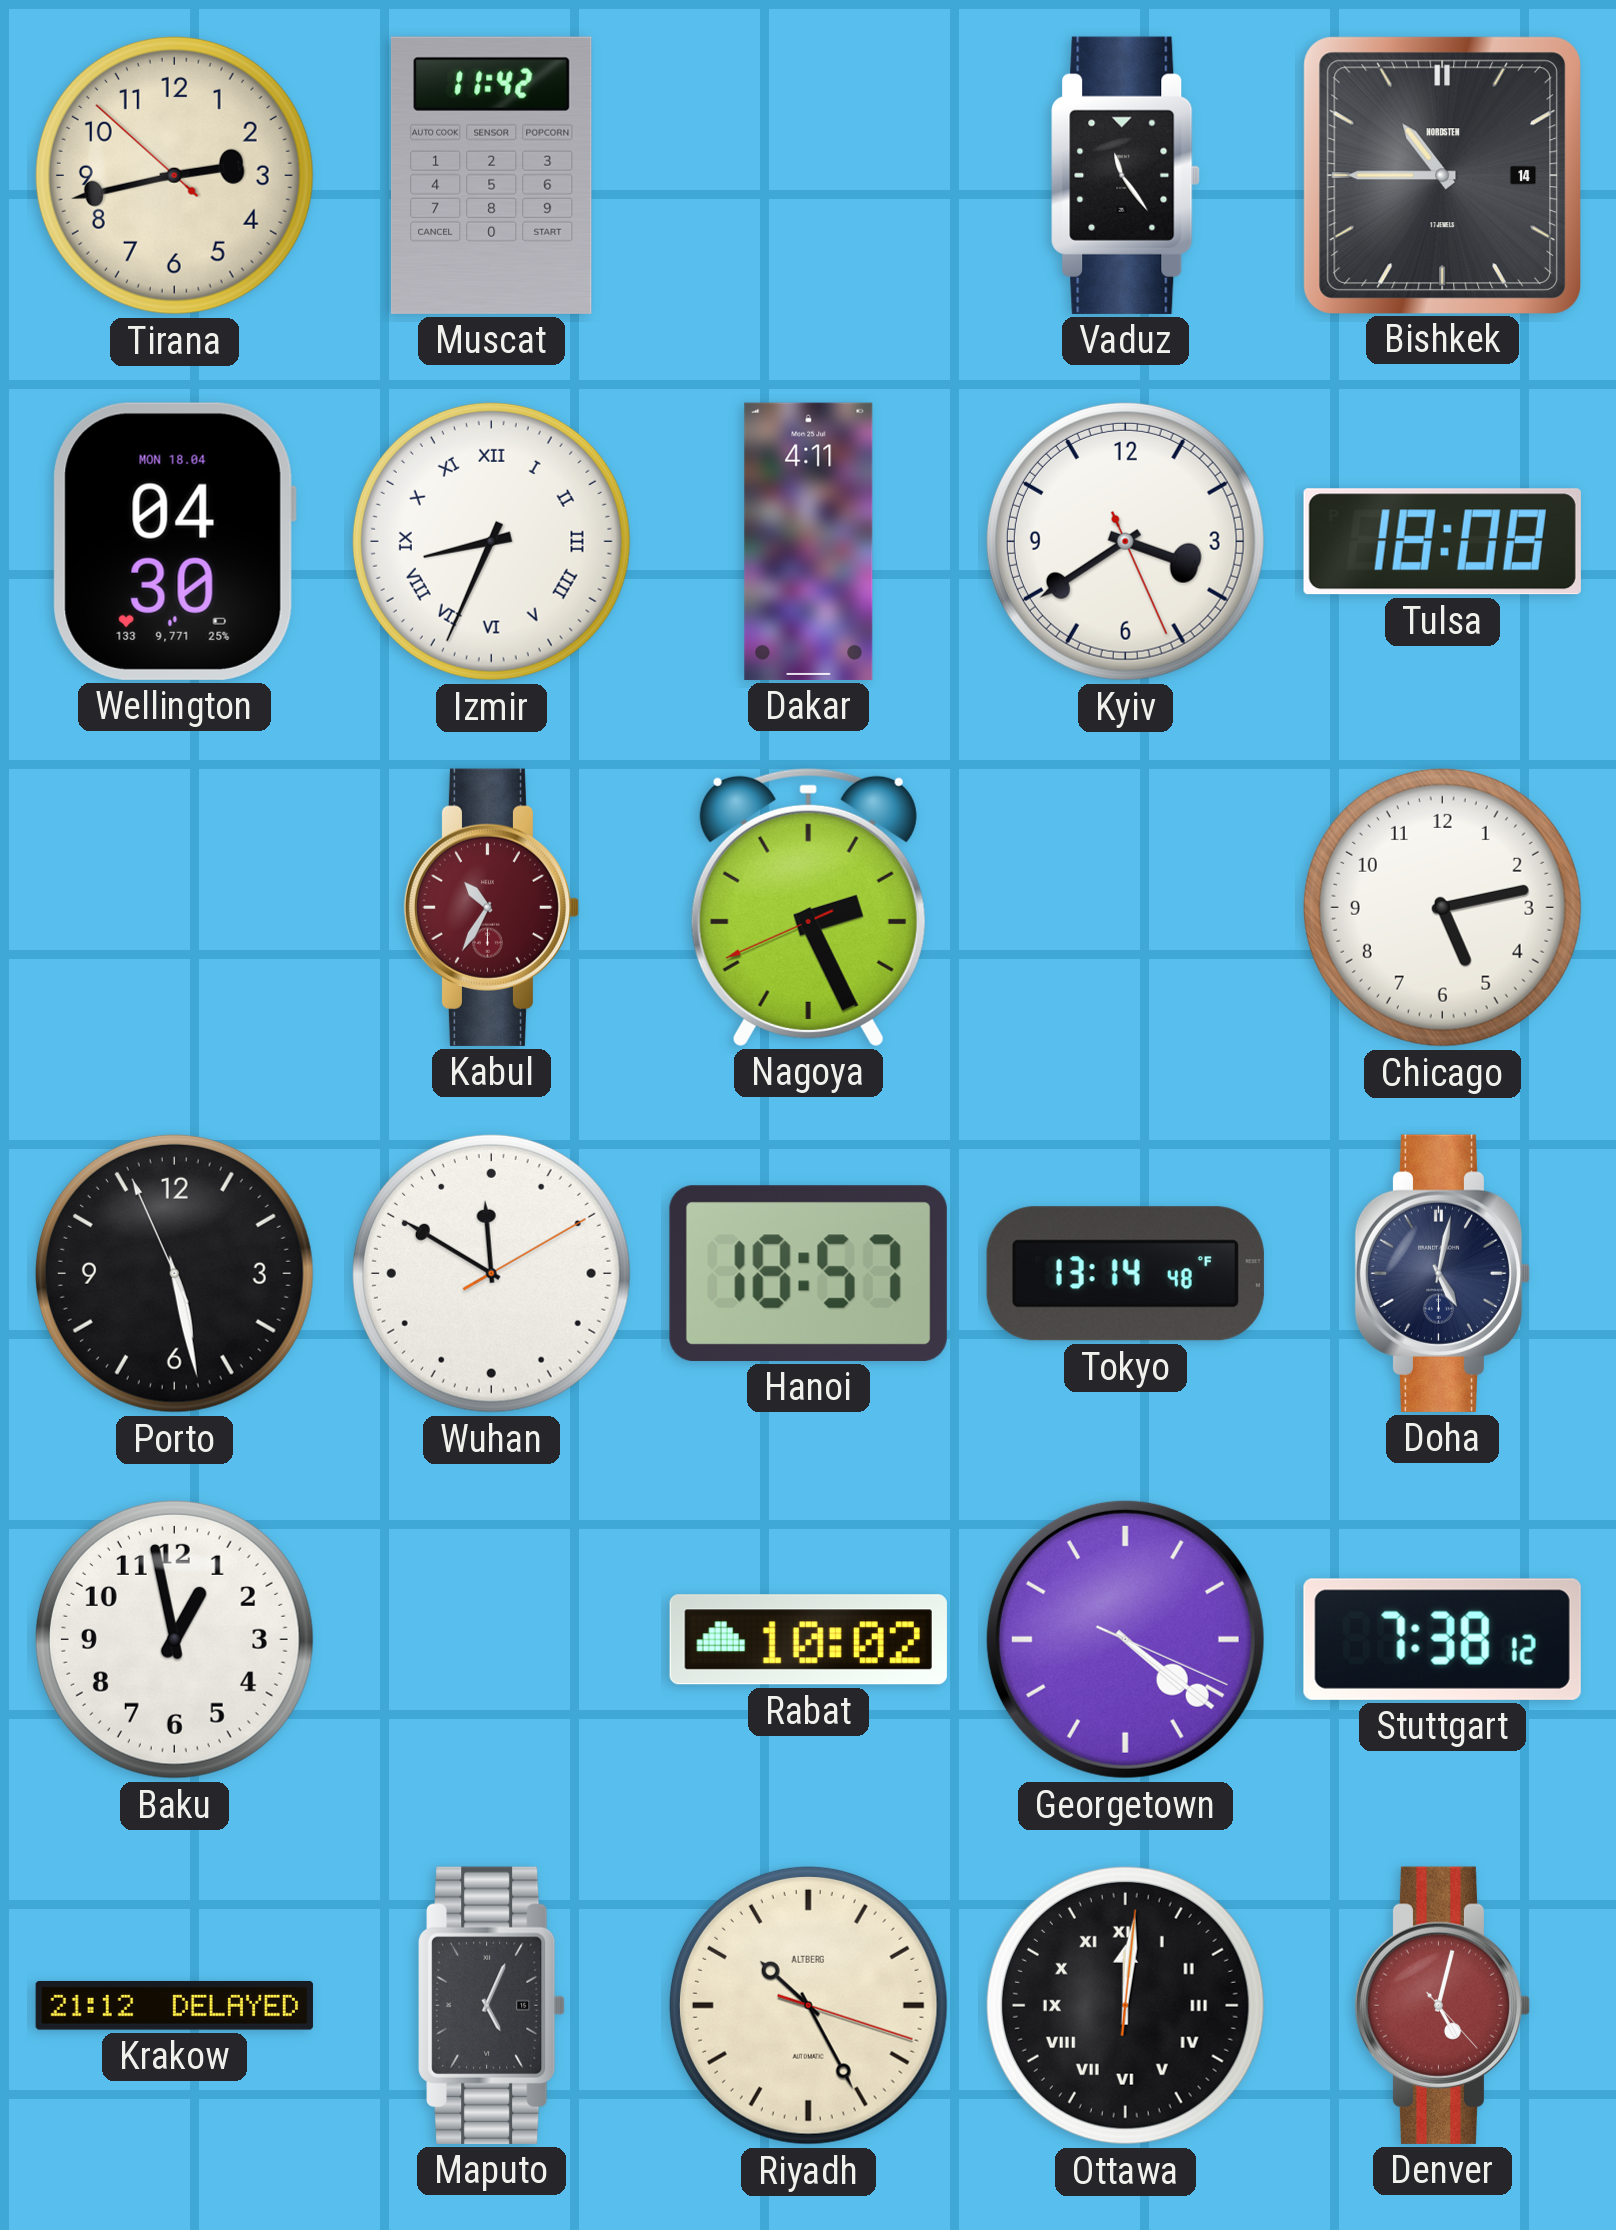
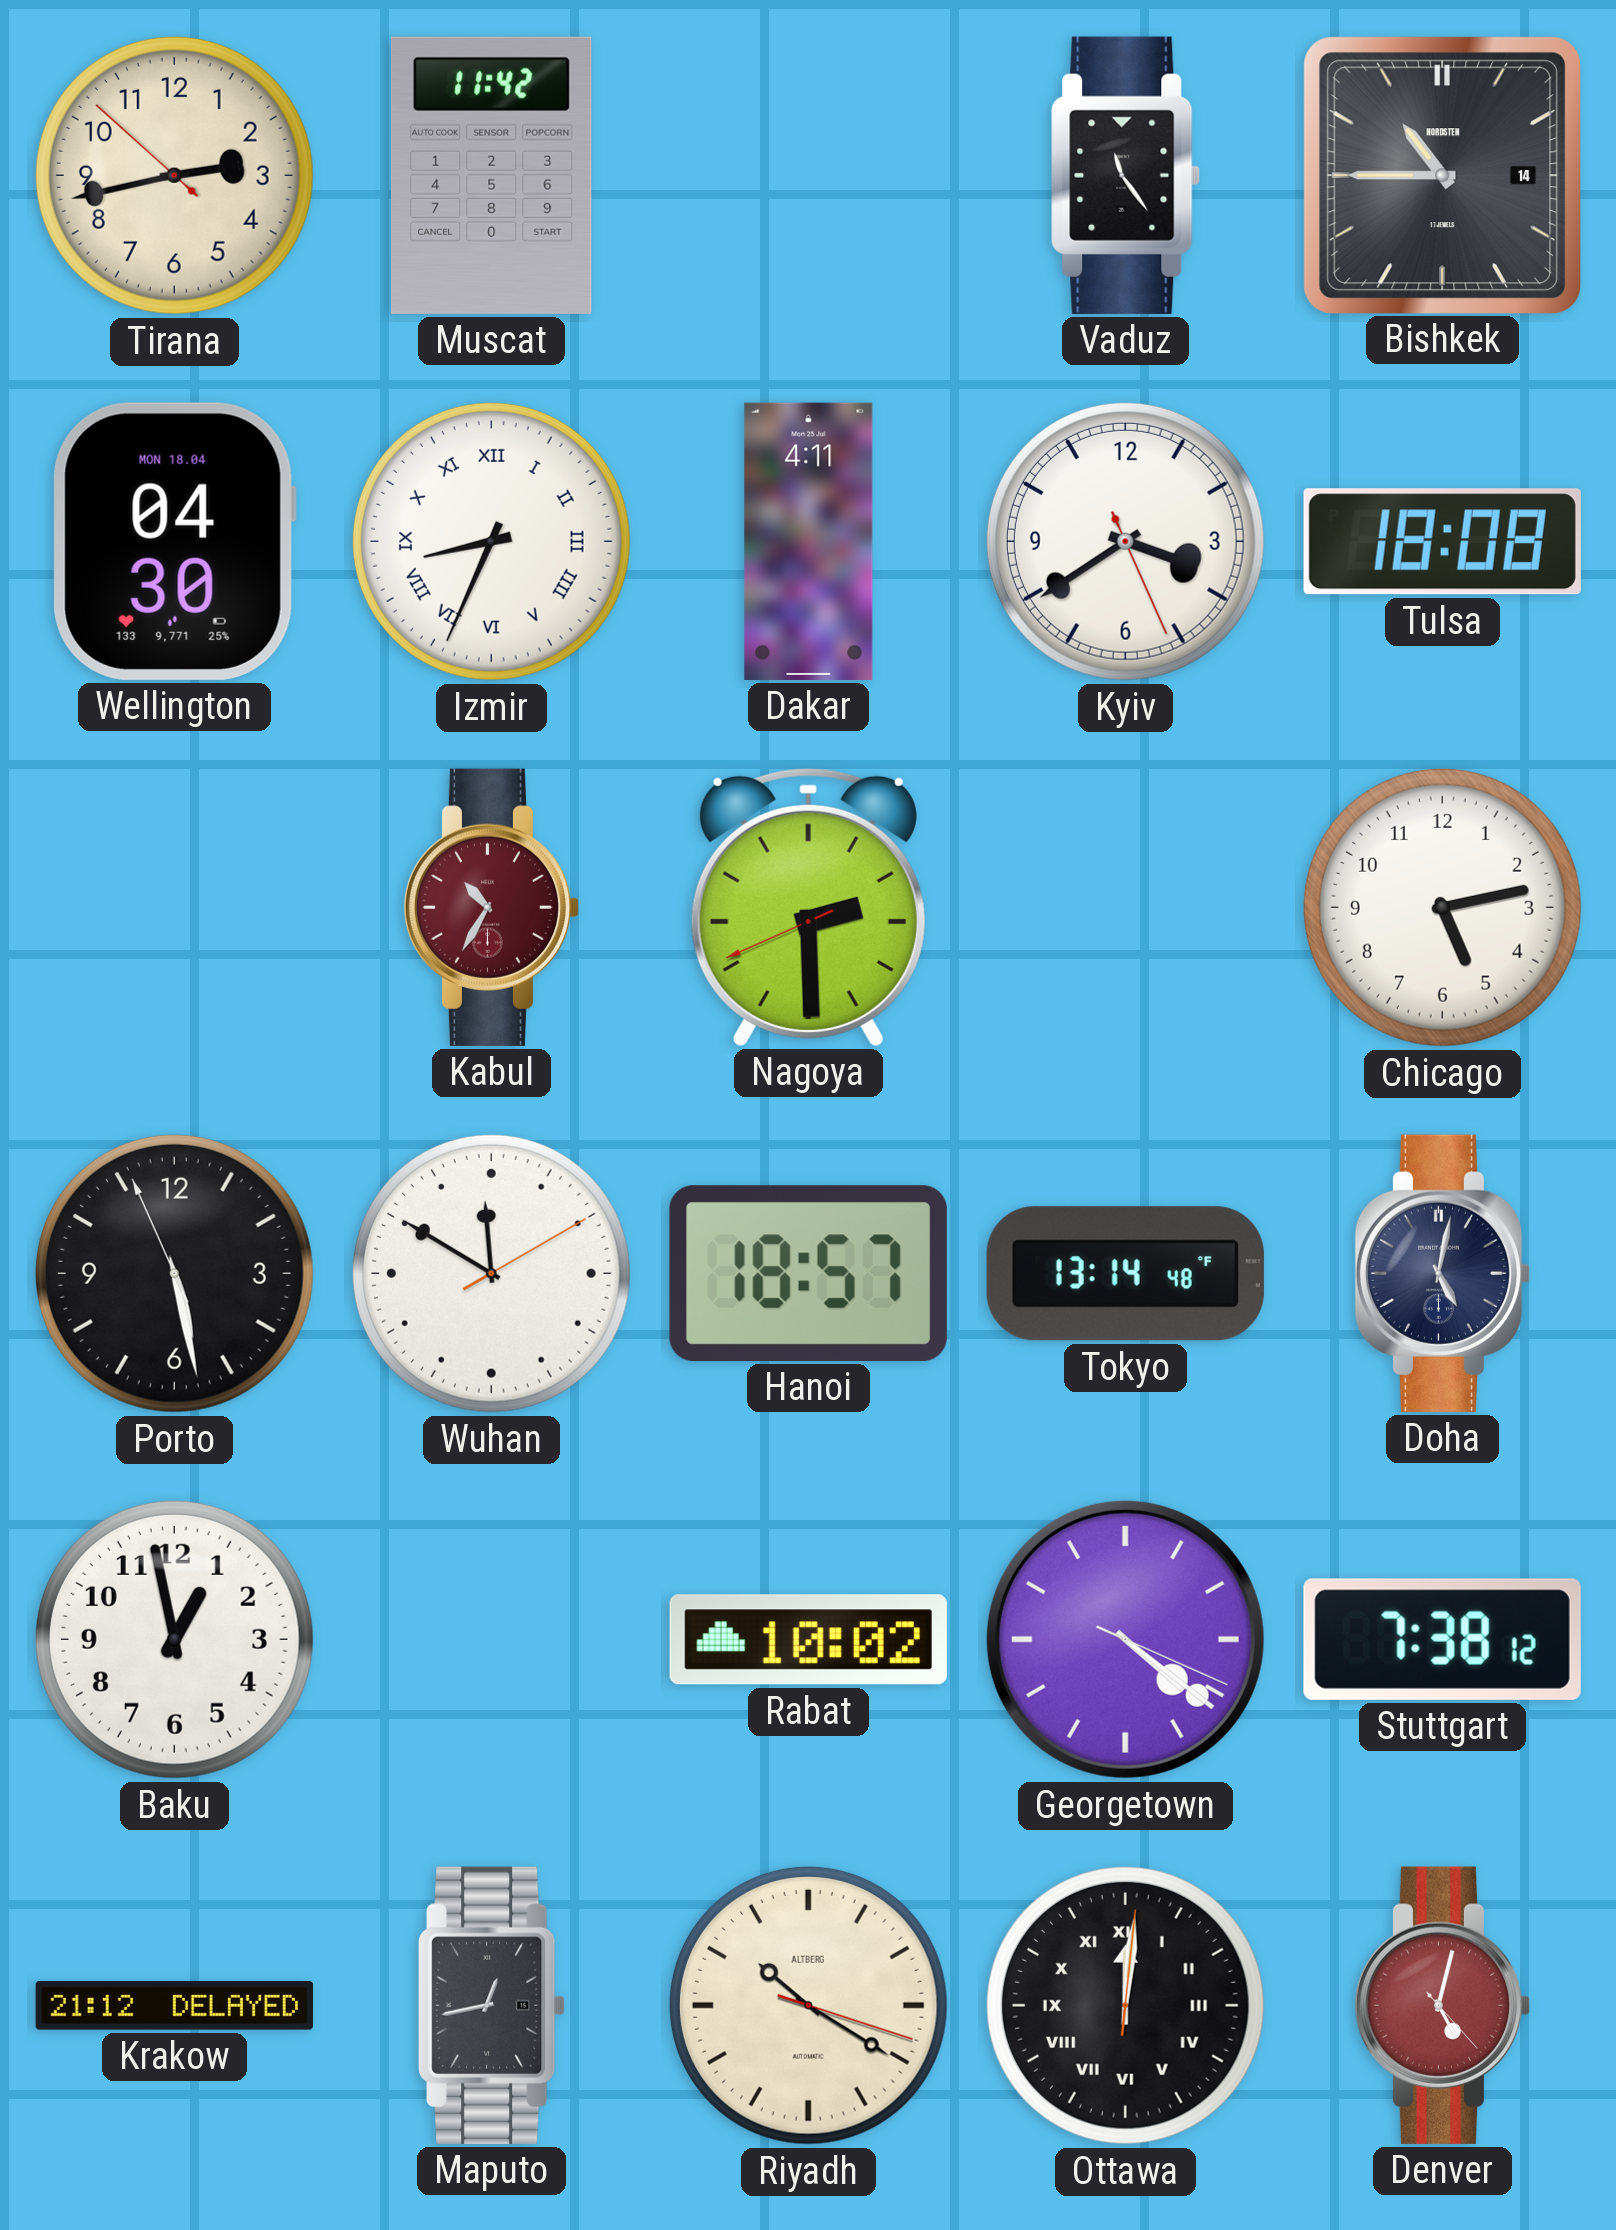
Nagoya: 2:25 -> 2:29 (808, 907)
Maputo: 5:04 -> 12:43 (492, 2005)
Riyadh: 10:25 -> 10:20 (808, 2005)
